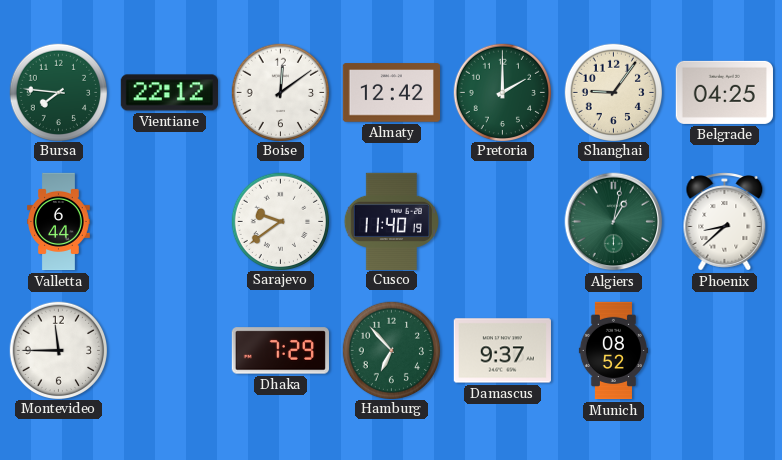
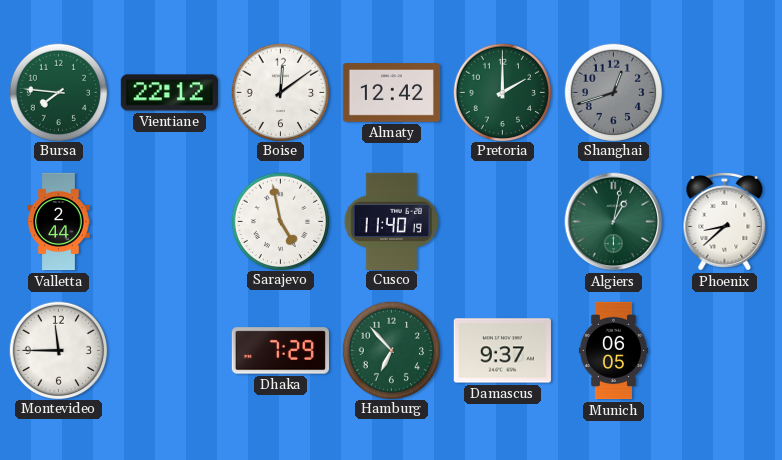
Shanghai: 9:06 -> 12:42 (613, 92)
Shanghai dial: cream -> grey (613, 92)
Belgrade: 04:25 -> none (724, 92)
Valletta: 6:44 -> 2:44 (59, 222)
Sarajevo: 9:39 -> 4:58 (280, 221)
Munich: 08:52 -> 06:05 (613, 351)
